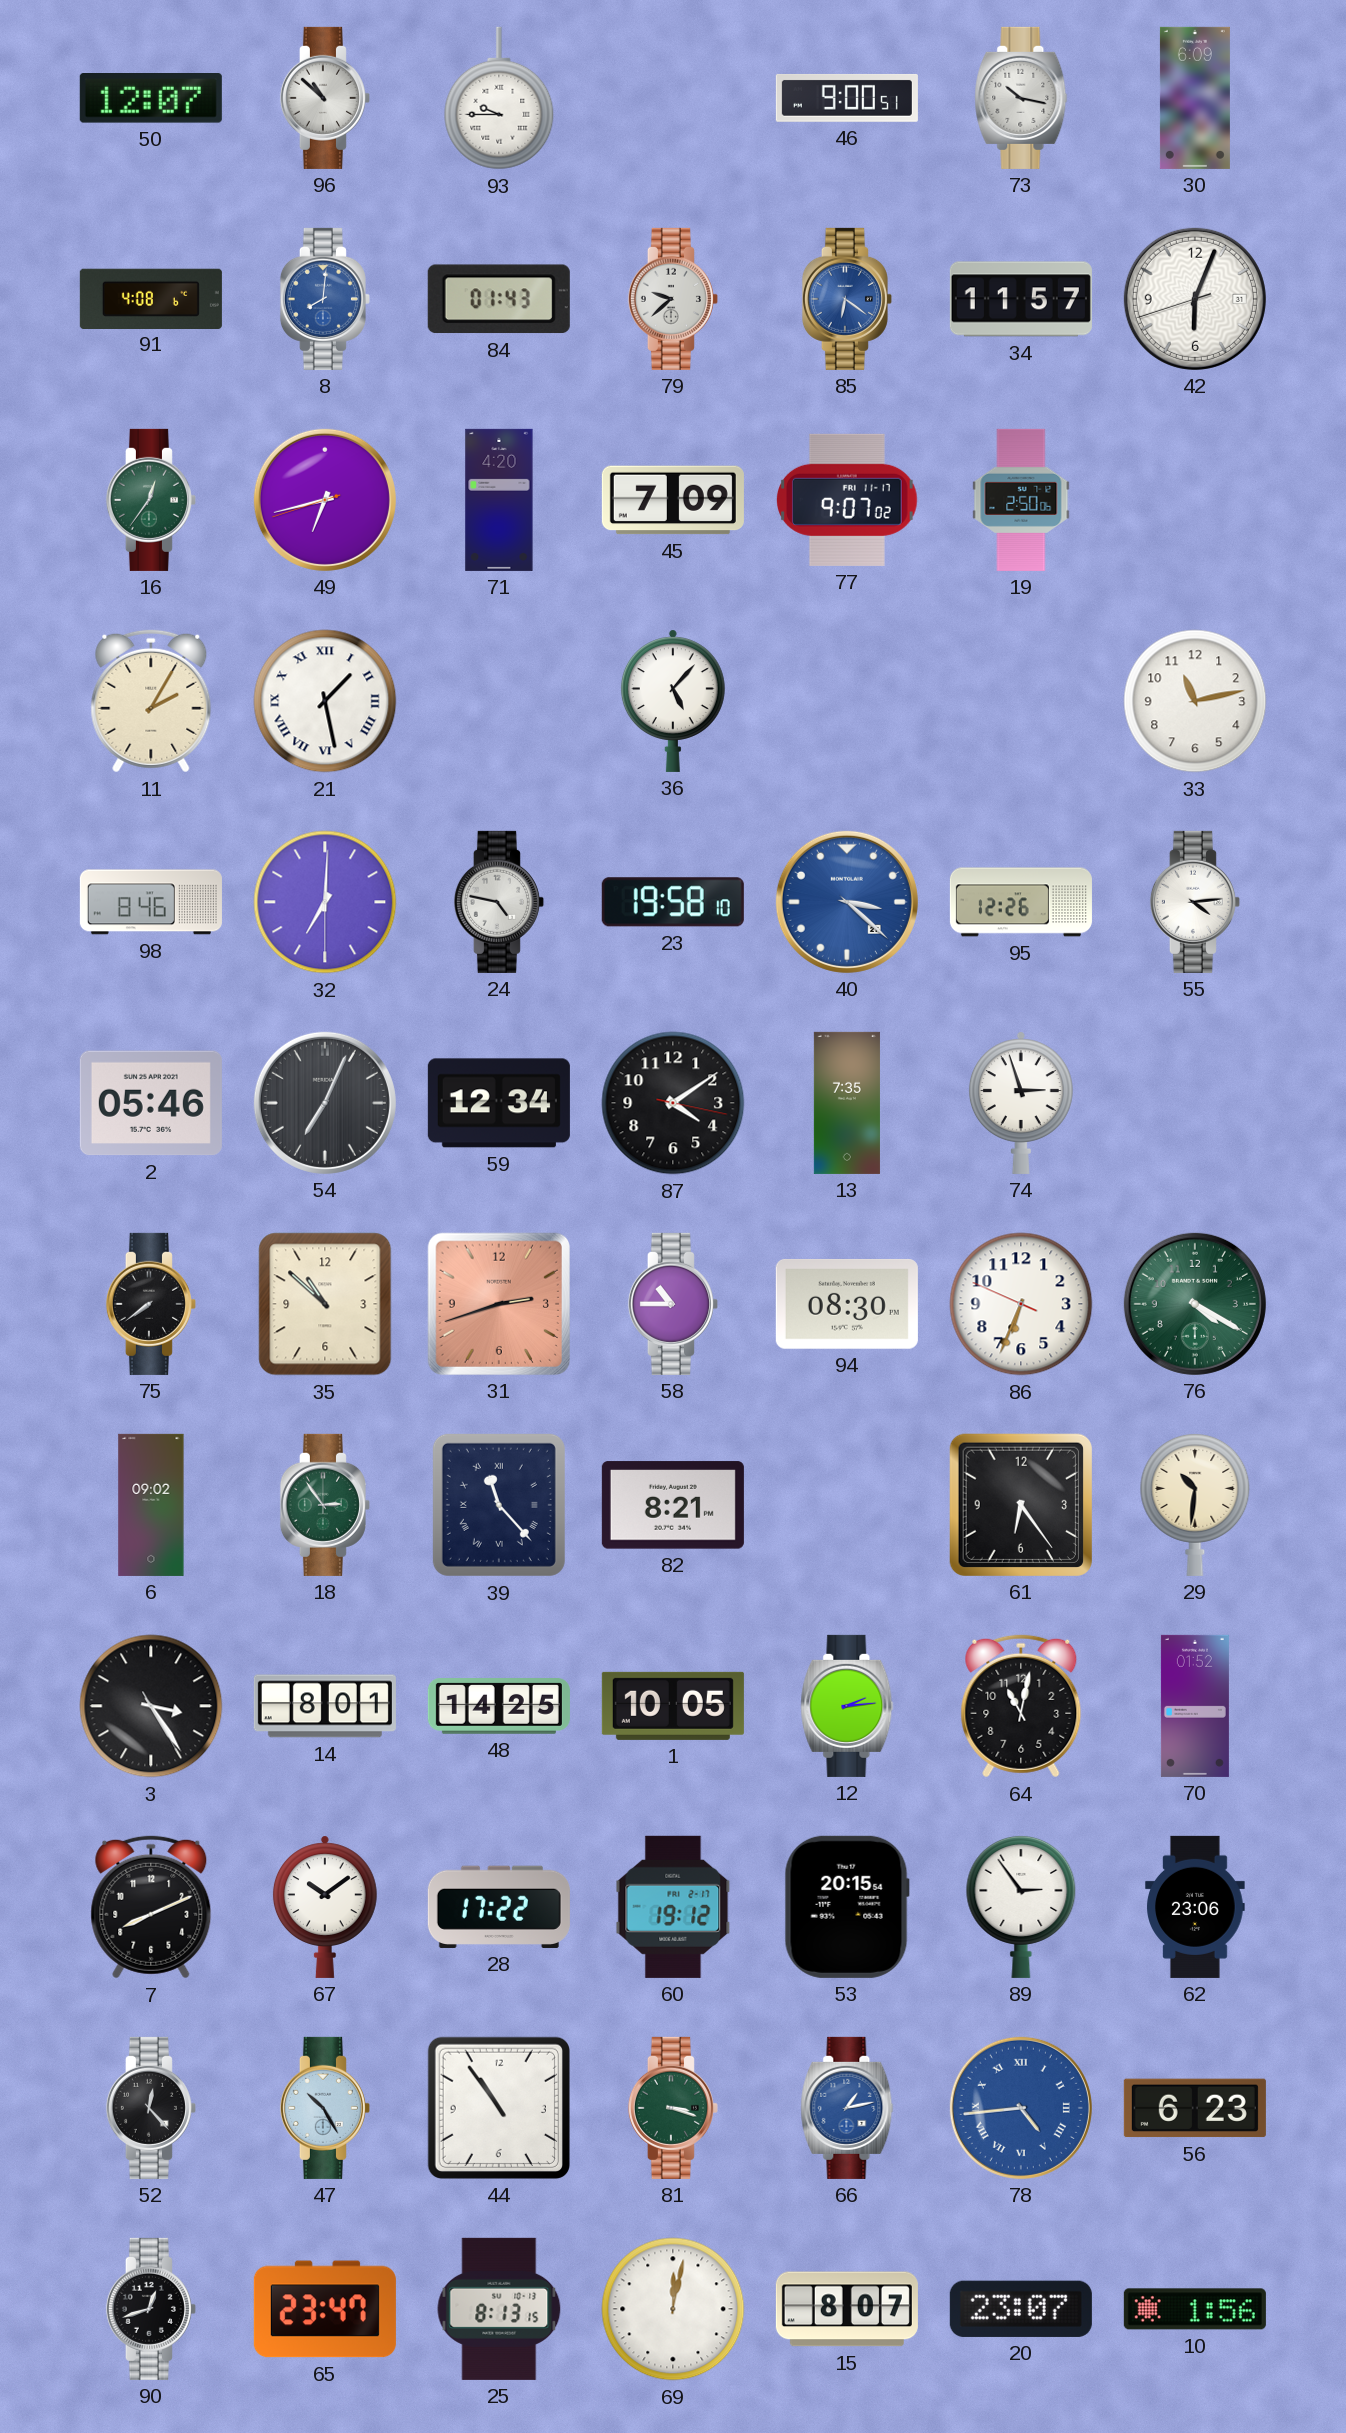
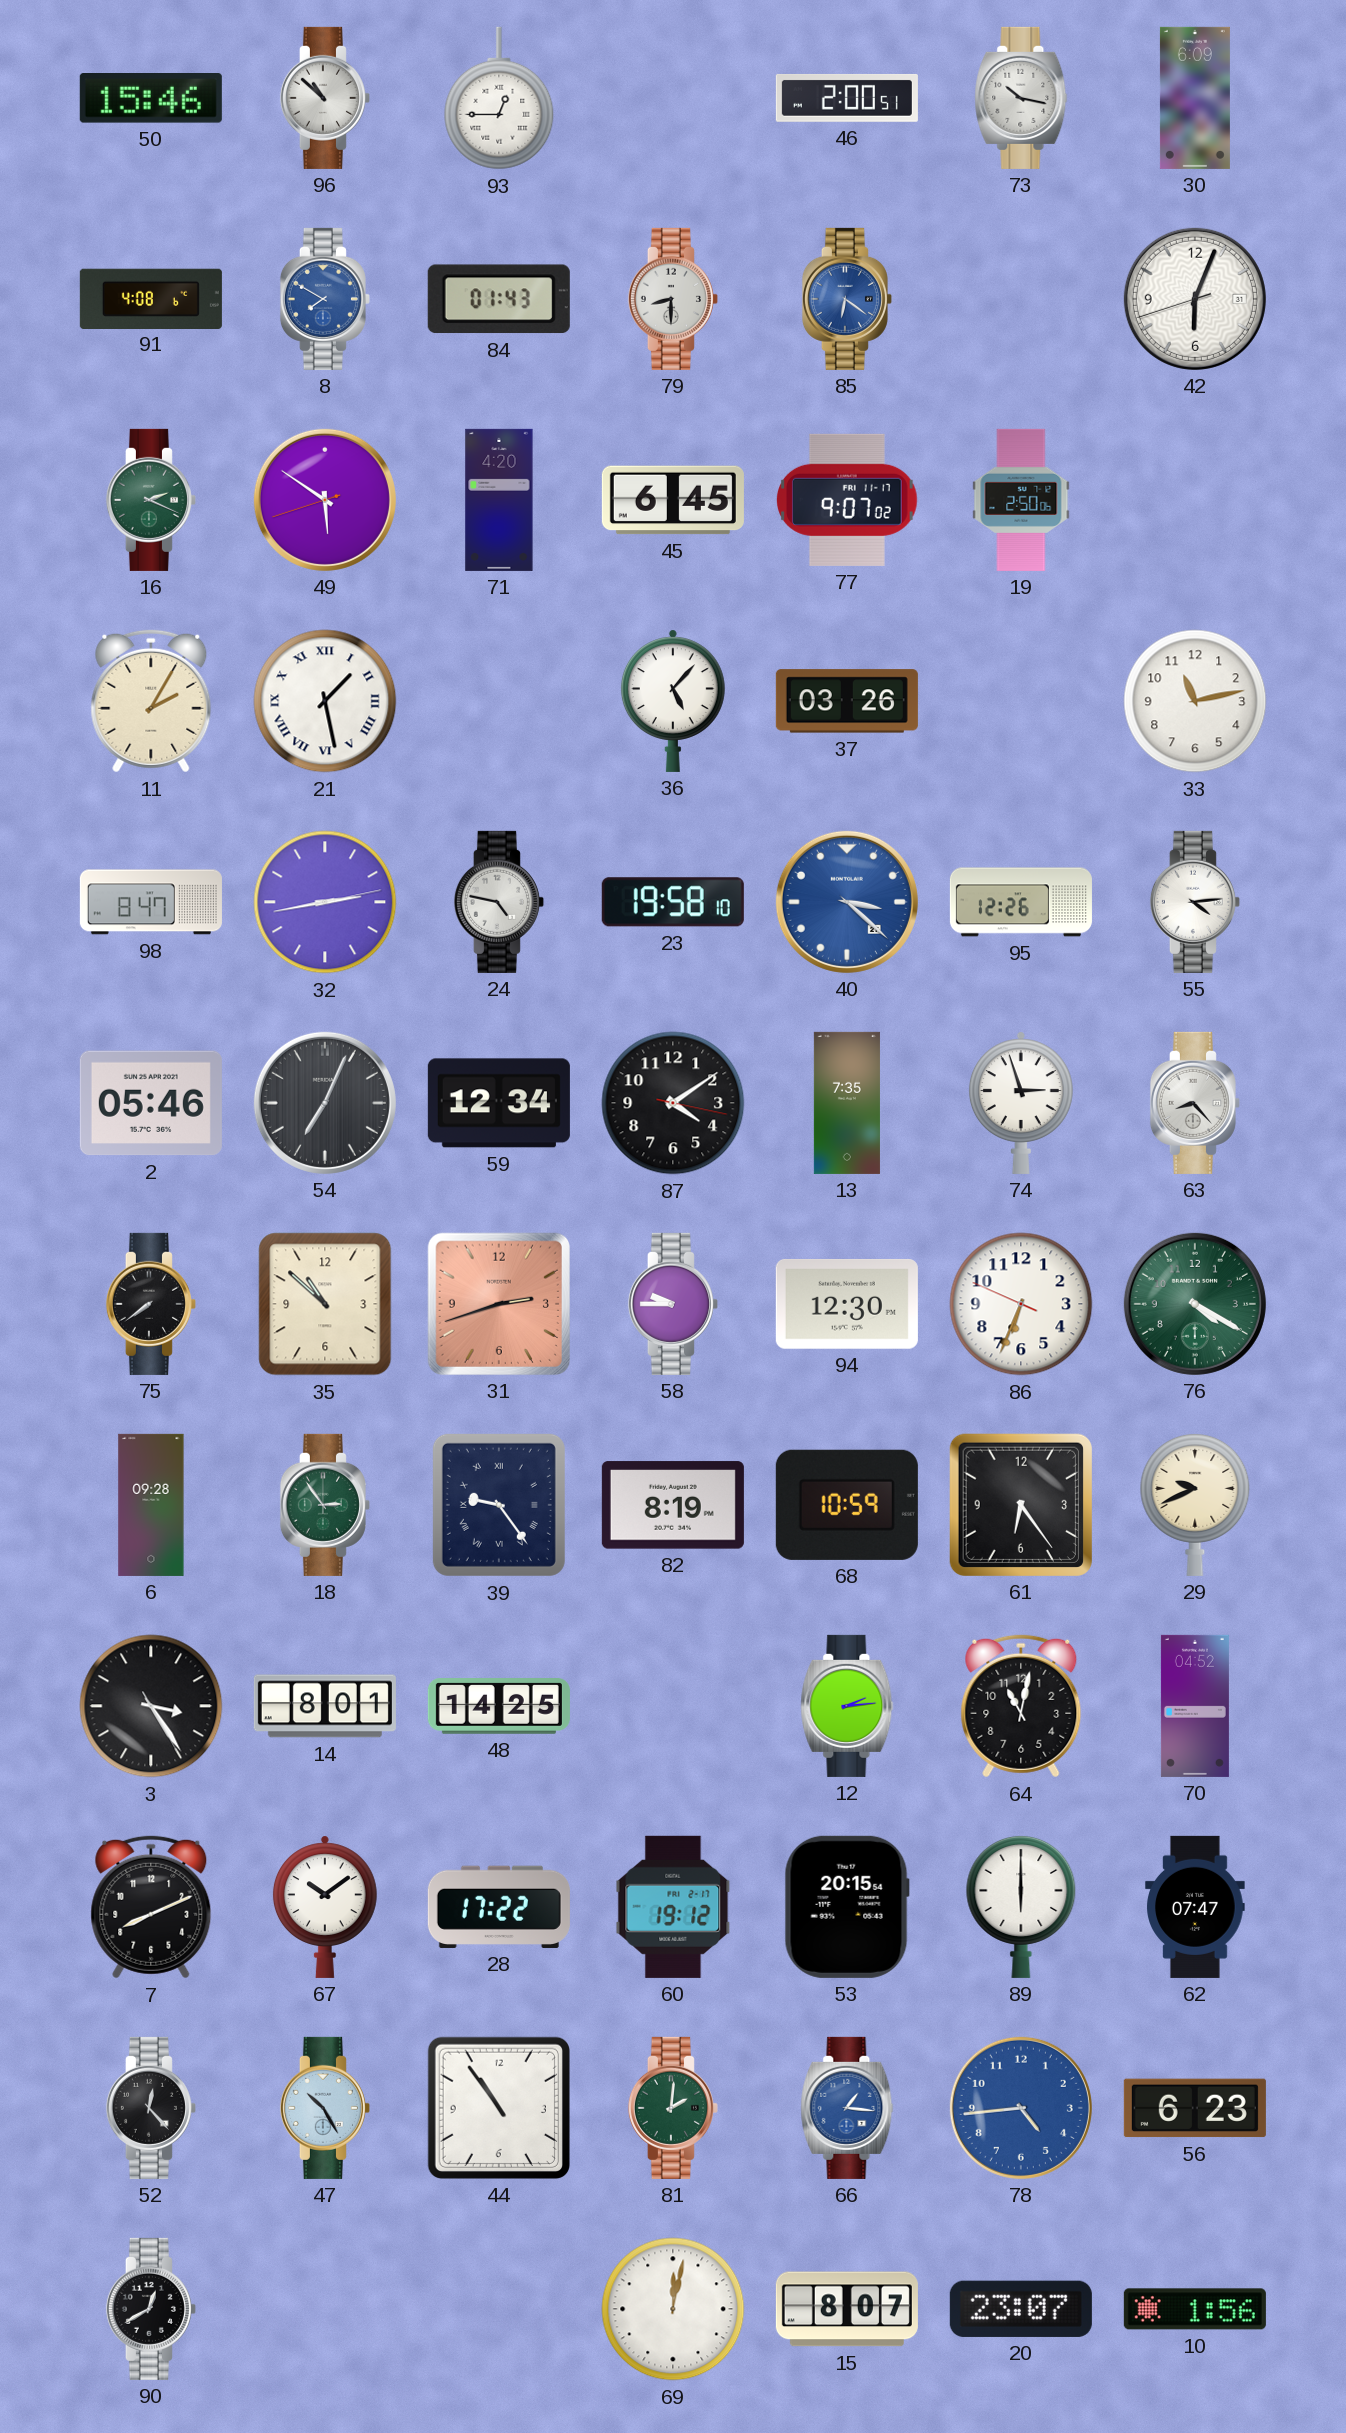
50: 12:07 -> 15:46 (151, 99)
93: 9:45 -> 12:45 (499, 98)
46: 9:00 -> 2:00 (847, 98)
8: 8:01 -> 7:50 (325, 299)
79: 9:38 -> 8:30 (673, 299)
34: 11:57 -> none (1021, 299)
16: 12:36 -> 2:19 (151, 500)
49: 6:42 -> 5:50 (325, 500)
45: 7:09 -> 6:45 (673, 500)
37: none -> 03:26 (847, 701)
98: 8:46 -> 8:47 (151, 902)
32: 7:00 -> 2:43 (325, 902)
63: none -> 8:23 (1195, 1103)
58: 10:45 -> 9:45 (673, 1304)
94: 08:30 -> 12:30 (847, 1305)
6: 09:02 -> 09:28 (151, 1505)
39: 11:23 -> 9:24 (499, 1505)
82: 8:21 -> 8:19 (673, 1505)
68: none -> 10:59 (847, 1505)
29: 10:31 -> 9:41 (1195, 1504)
1: 10:05 -> none (673, 1706)
70: 01:52 -> 04:52 (1195, 1706)
89: 2:54 -> 6:00 (1021, 1906)
62: 23:06 -> 07:47 (1195, 1907)
81: 3:18 -> 2:01 (673, 2108)
66: 1:13 -> 1:16 (847, 2108)
78 numerals: Roman -> Arabic (1021, 2108)
90: 12:42 -> 12:40 (151, 2309)
65: 23:47 -> none (325, 2309)
25: 8:13 -> none (499, 2309)
